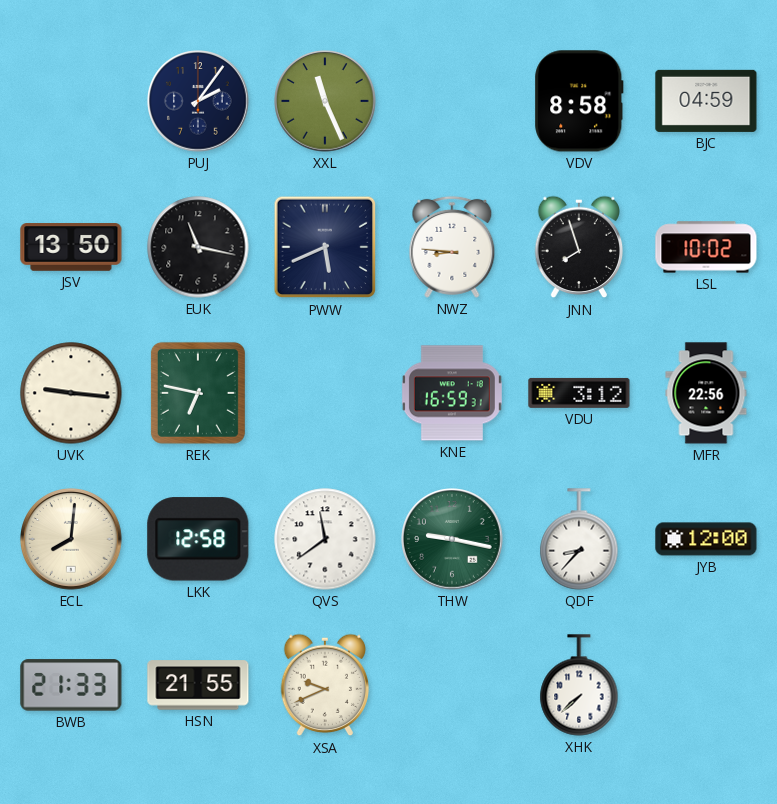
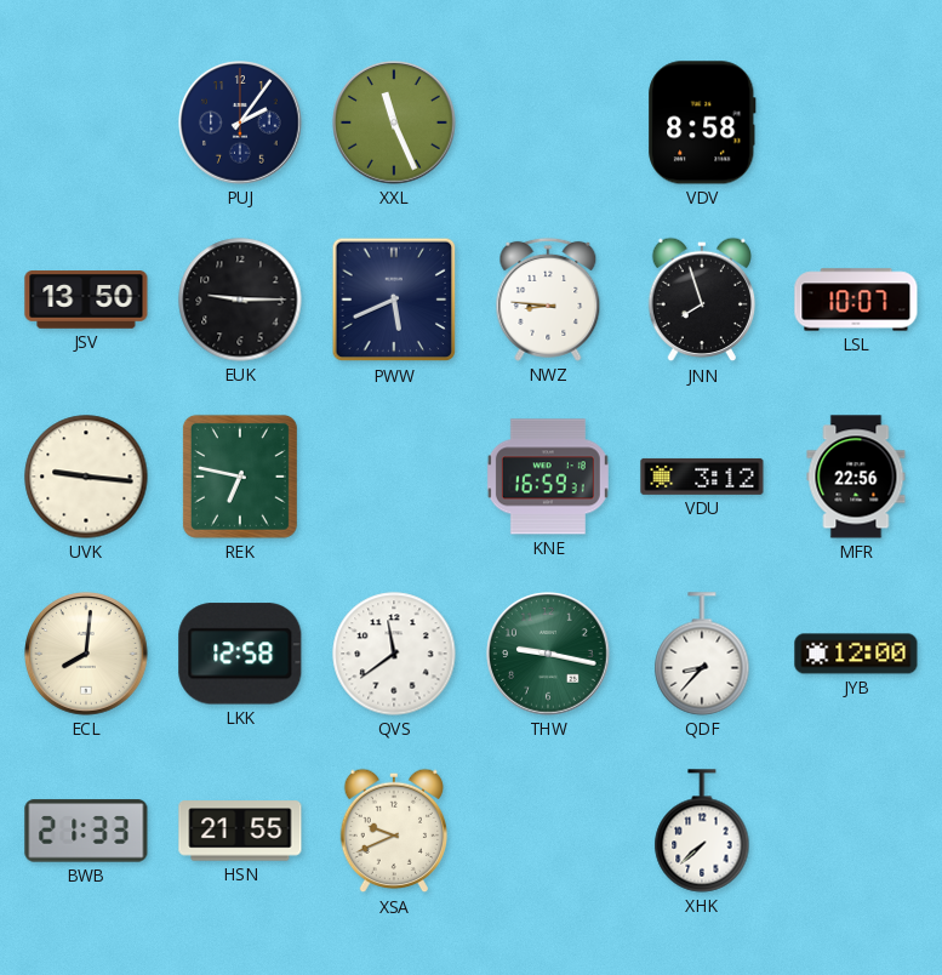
BJC: 04:59 -> none (706, 101)
EUK: 11:17 -> 9:15 (240, 300)
LSL: 10:02 -> 10:07 (856, 300)
